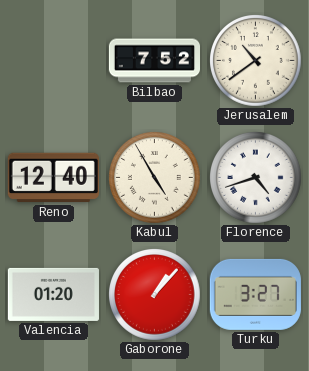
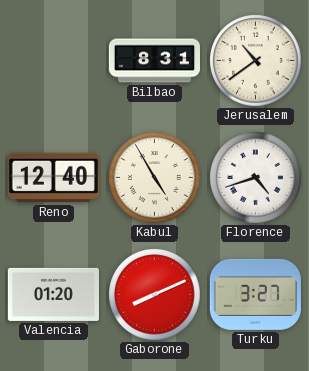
Bilbao: 7:52 -> 8:31 (154, 61)
Gaborone: 1:07 -> 8:11 (155, 295)
